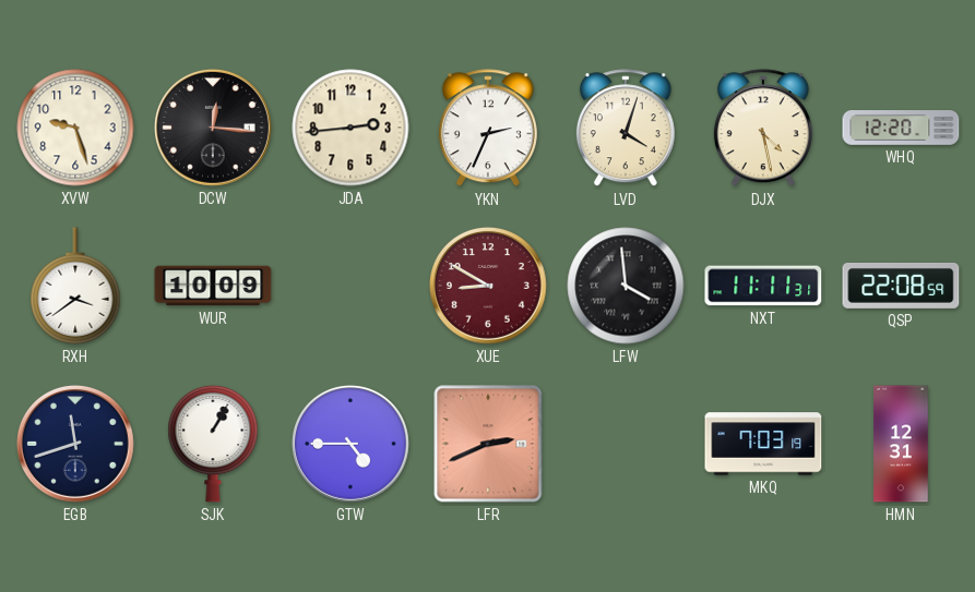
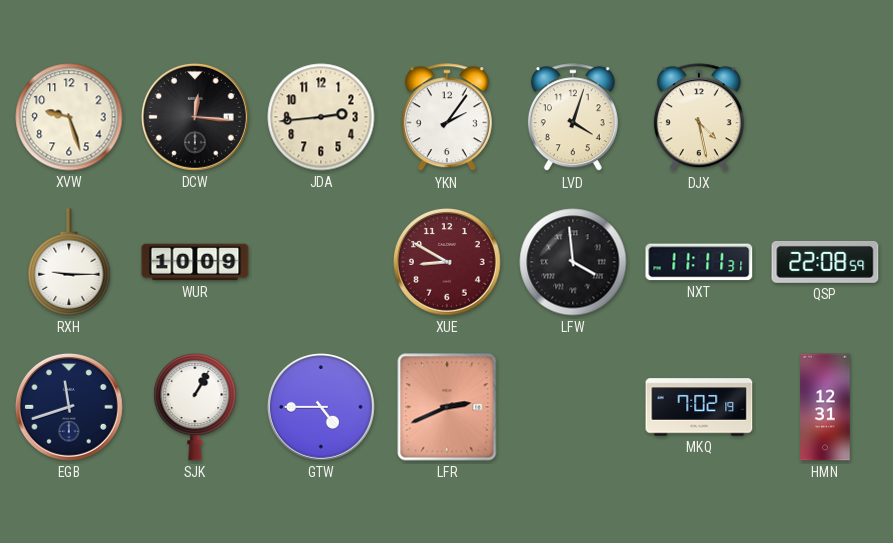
YKN: 2:34 -> 2:06 (447, 118)
WHQ: 12:20 -> none (901, 129)
RXH: 3:39 -> 9:15 (69, 262)
MKQ: 7:03 -> 7:02 (699, 407)
